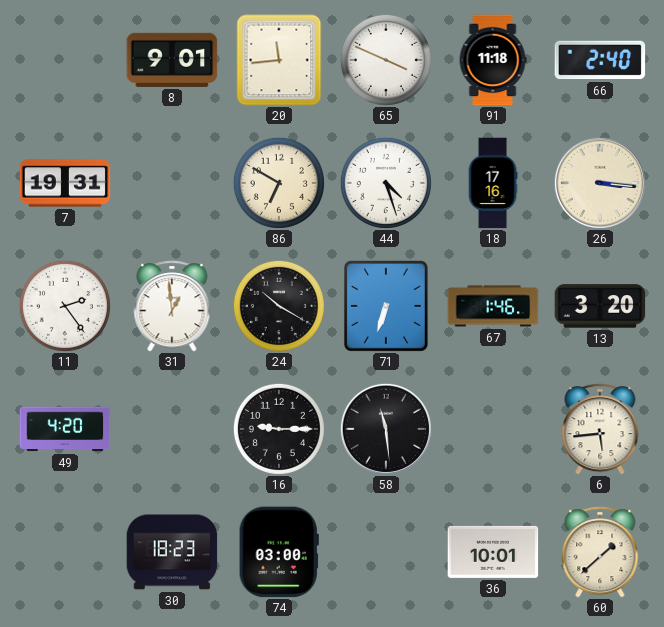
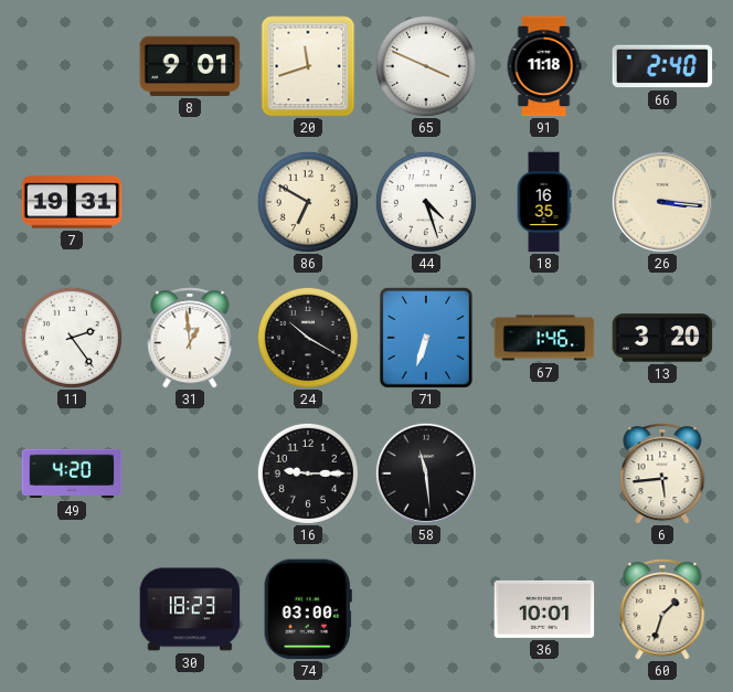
20: 11:44 -> 11:42 (308, 66)
18: 17:16 -> 16:35 (544, 202)
60: 1:38 -> 1:33 (662, 609)
